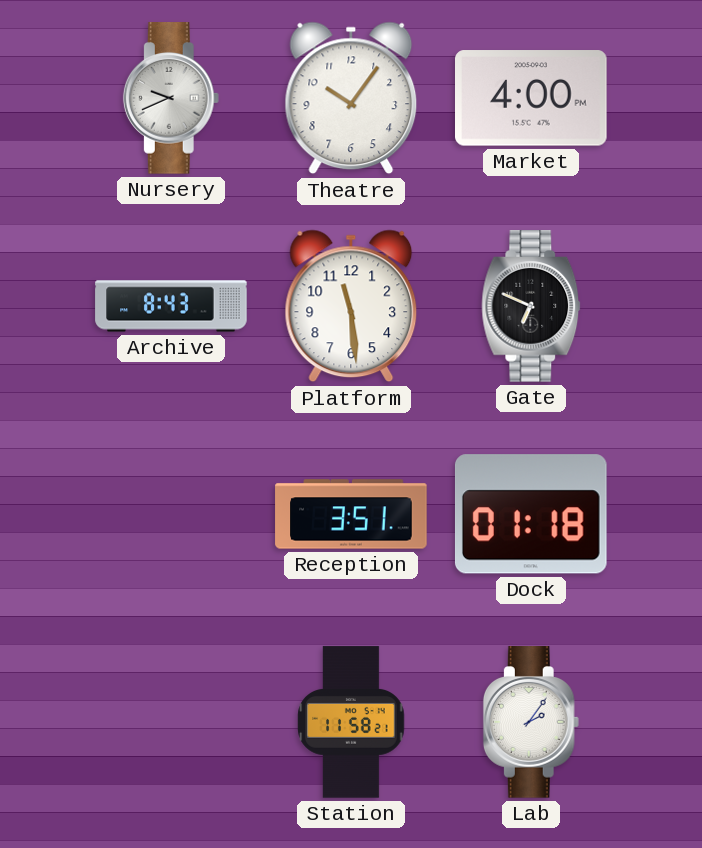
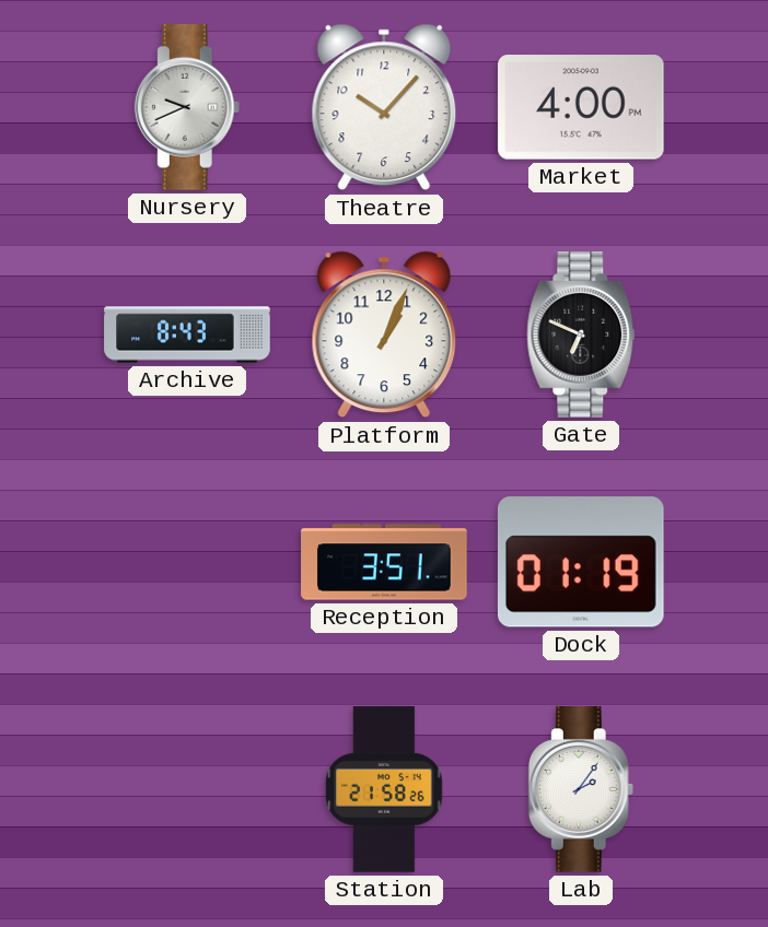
Theatre: 10:06 -> 10:07 (384, 107)
Platform: 11:29 -> 1:04 (384, 335)
Dock: 01:18 -> 01:19 (581, 562)
Station: 11:58 -> 21:58 (384, 789)
